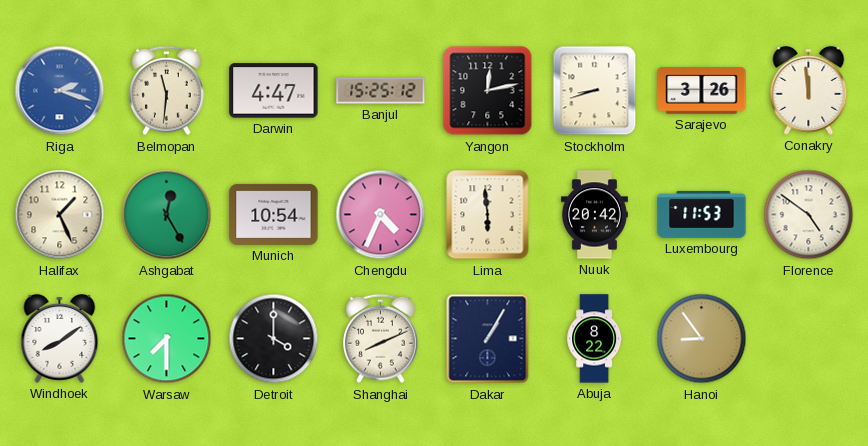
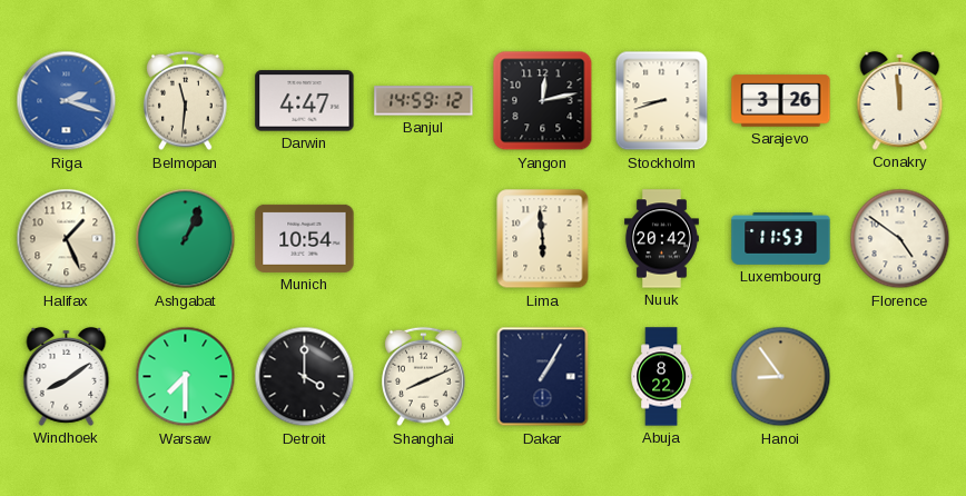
Banjul: 15:25 -> 14:59 (424, 101)
Ashgabat: 12:25 -> 1:04 (186, 239)
Chengdu: 4:34 -> none (381, 215)
